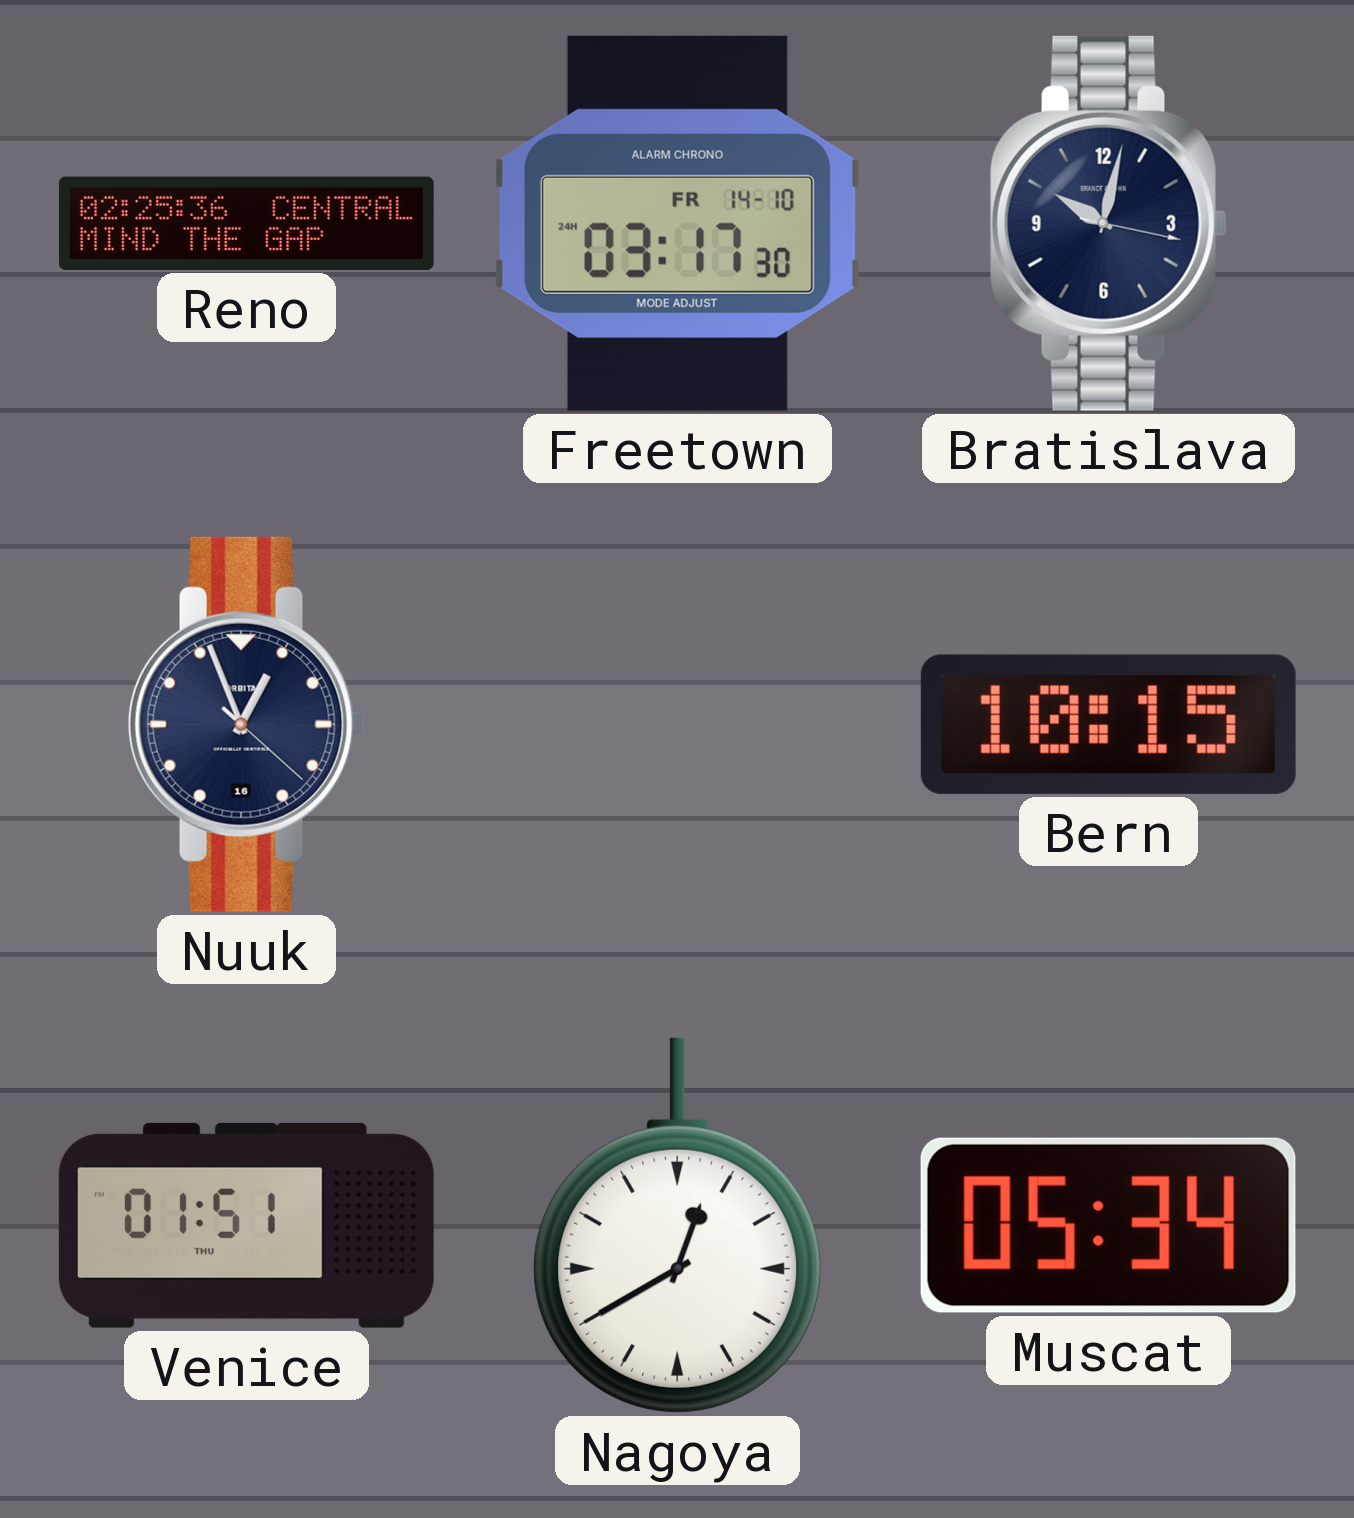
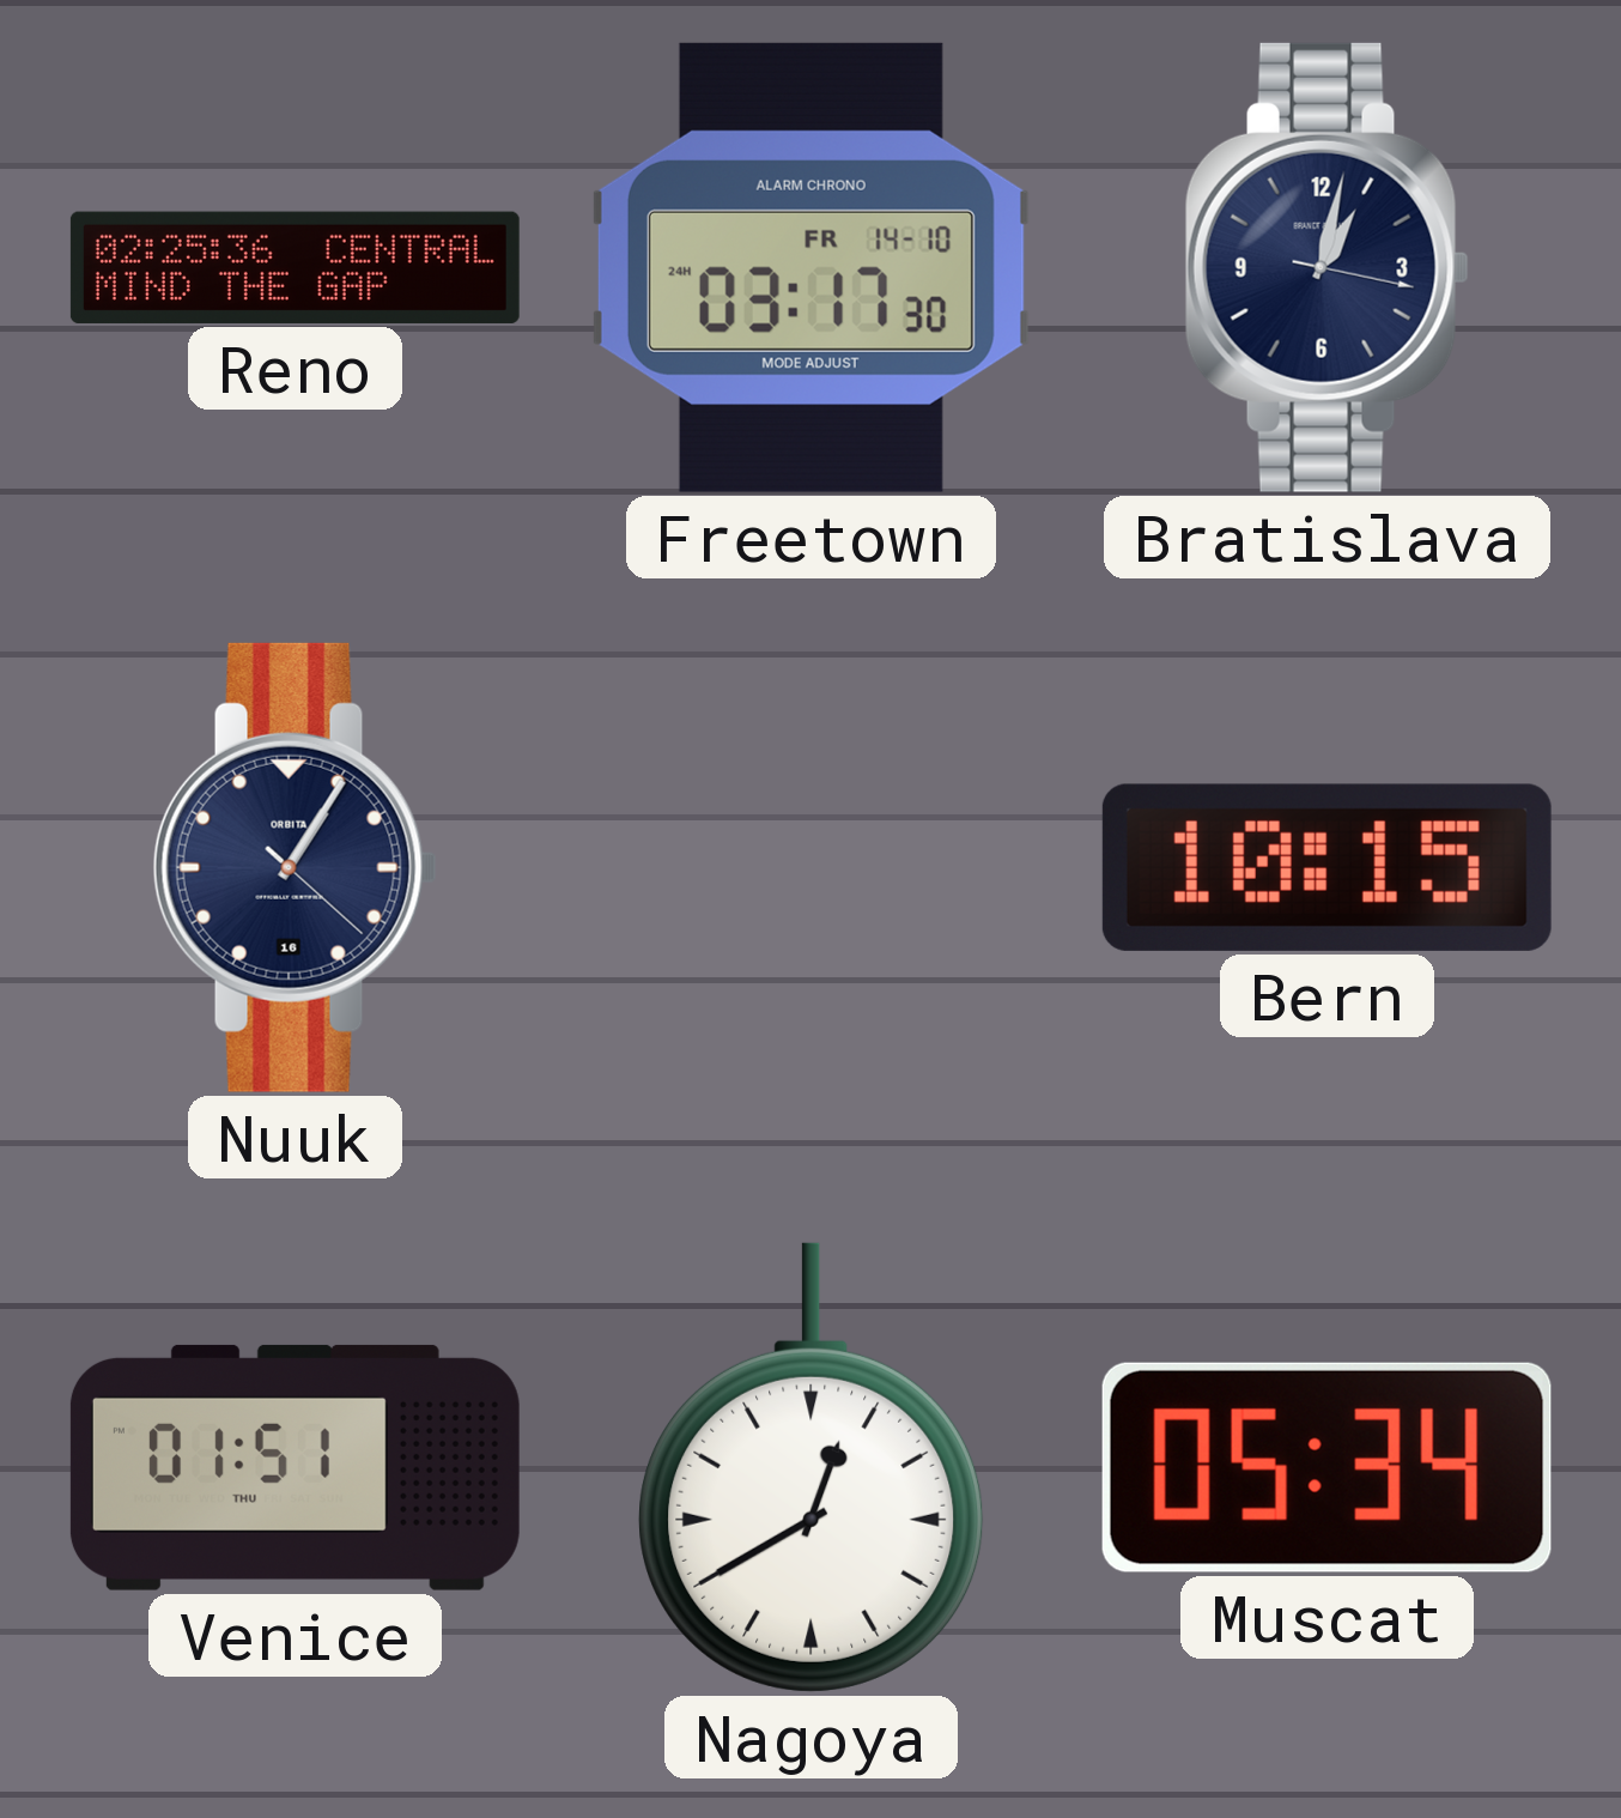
Bratislava: 10:02 -> 1:02 (1326, 267)
Nuuk: 12:56 -> 1:05 (295, 867)
